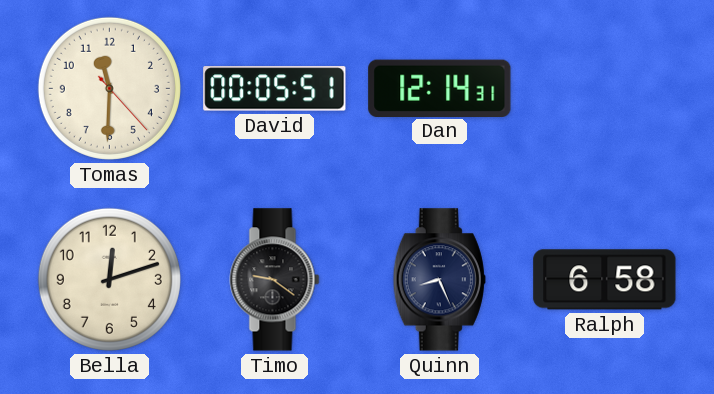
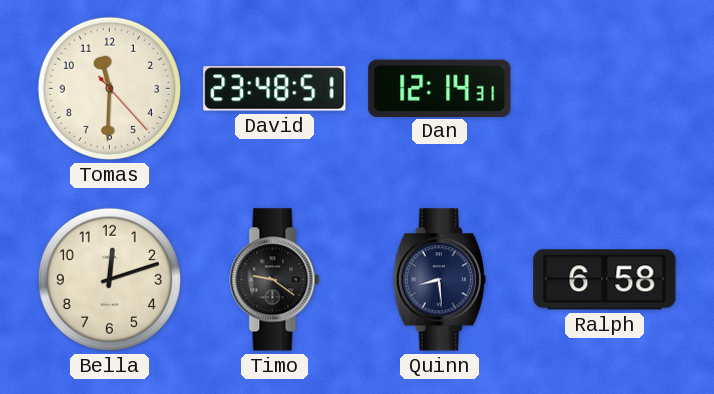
David: 00:05 -> 23:48 (275, 89)
Quinn: 8:26 -> 8:29 (439, 280)
